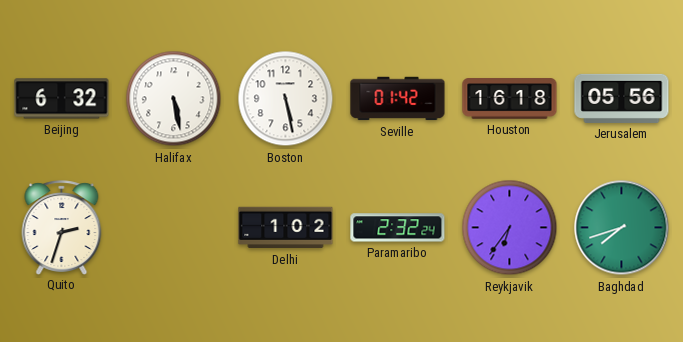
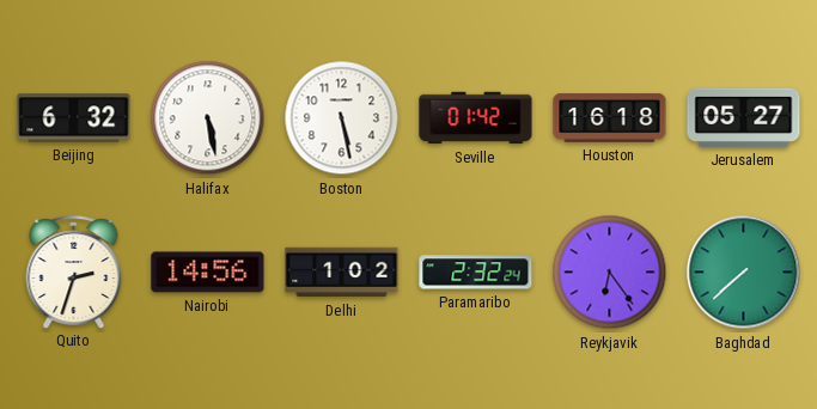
Jerusalem: 05:56 -> 05:27 (744, 117)
Nairobi: none -> 14:56 (208, 273)
Reykjavik: 6:36 -> 6:24 (610, 273)
Baghdad: 7:42 -> 7:38 (744, 273)
